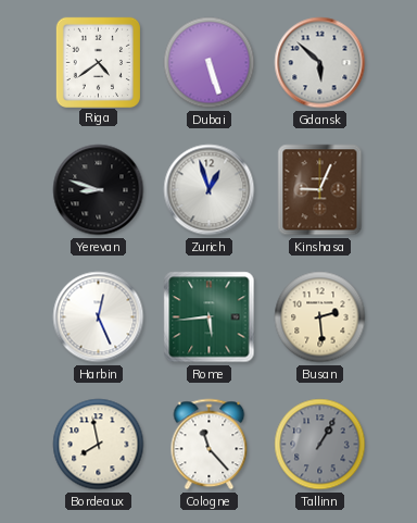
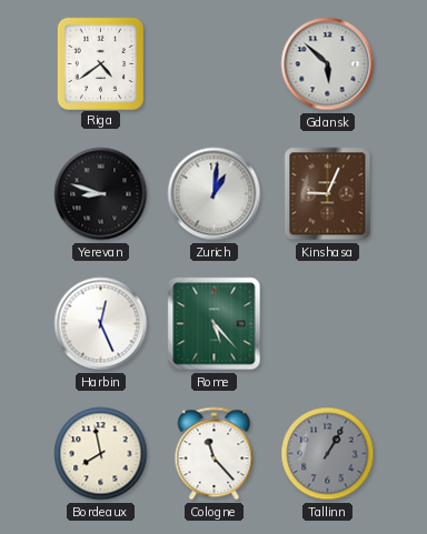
Dubai: 5:27 -> none (210, 63)
Zurich: 12:57 -> 1:01 (215, 194)
Rome: 5:44 -> 5:23 (215, 324)
Busan: 2:29 -> none (320, 317)
